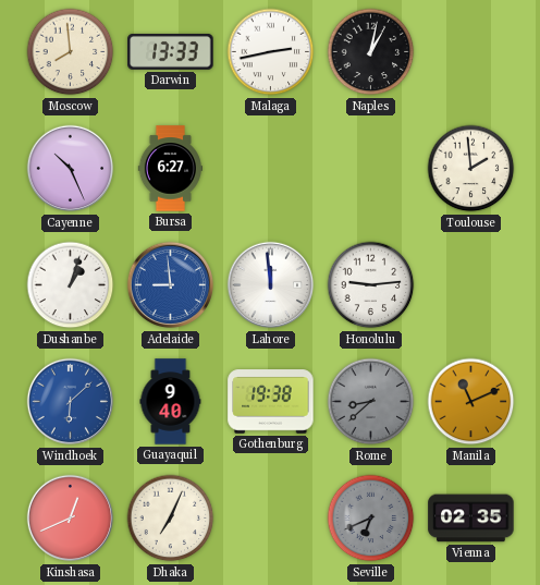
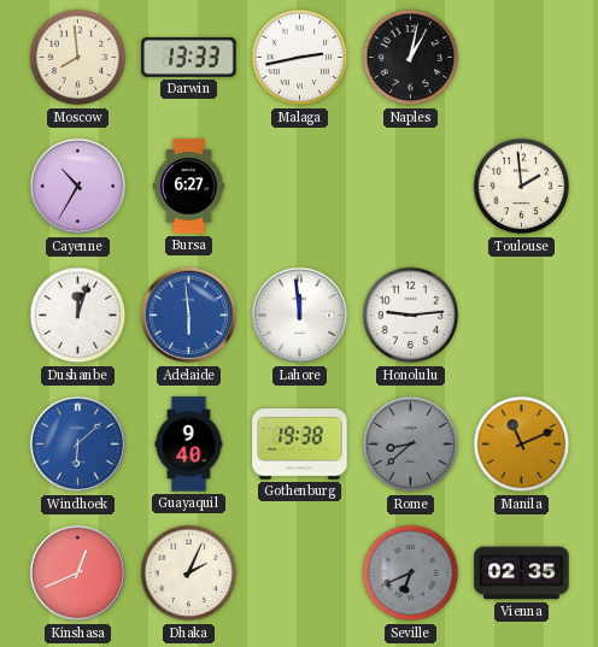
Cayenne: 10:26 -> 10:35 (78, 187)
Dushanbe: 1:03 -> 12:03 (78, 316)
Adelaide: 8:59 -> 5:59 (189, 316)
Dhaka: 7:04 -> 2:04 (189, 574)
